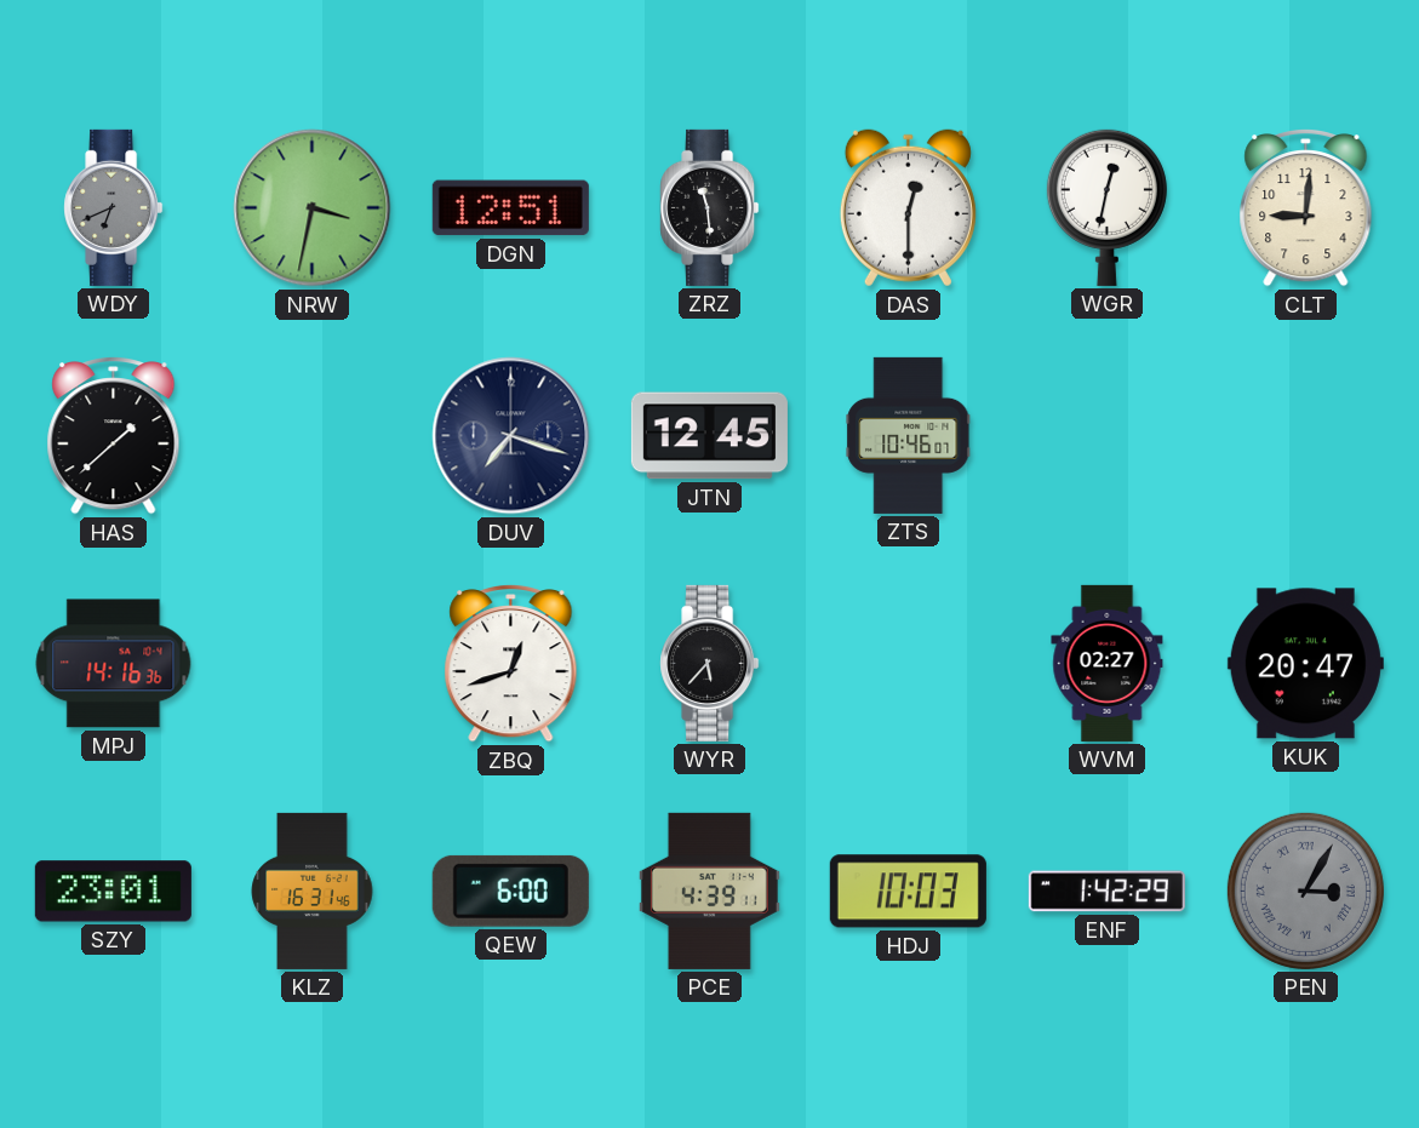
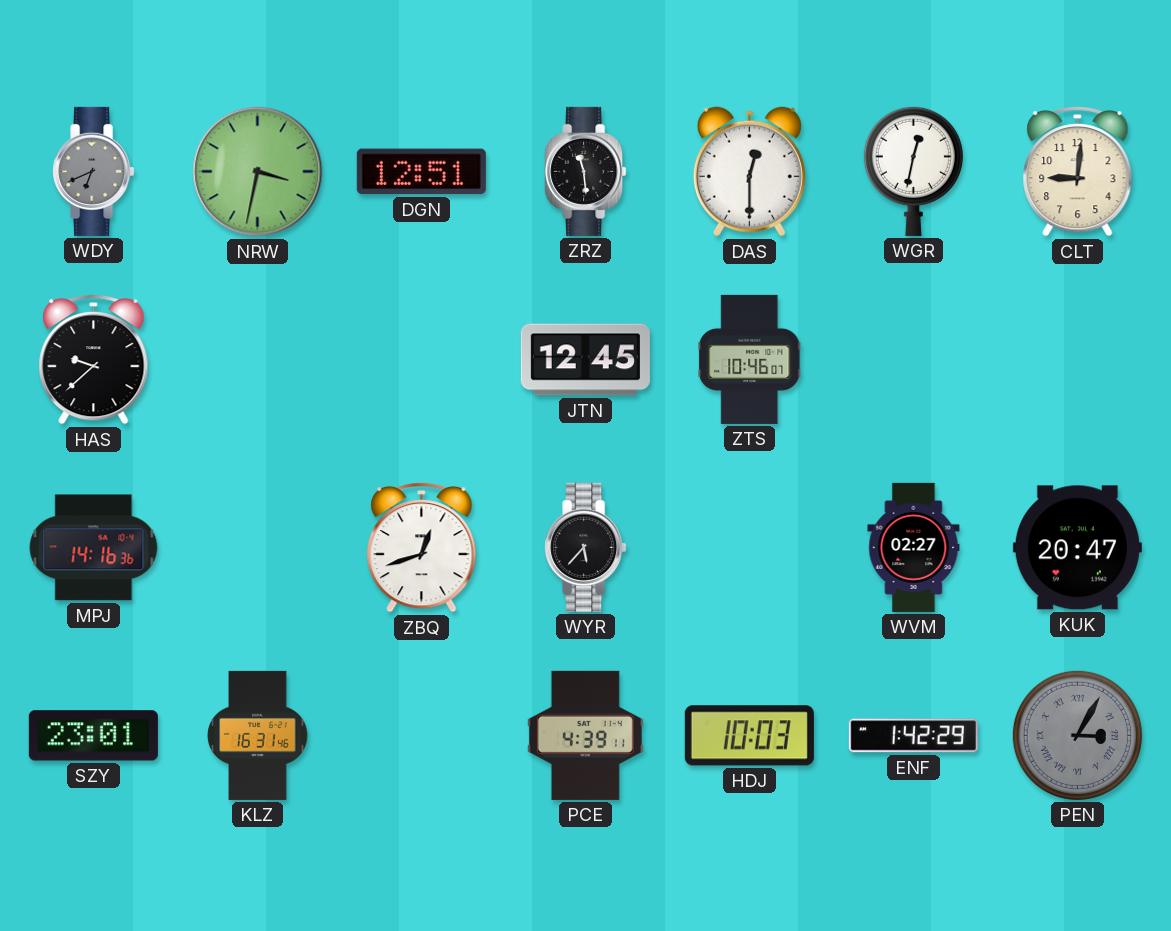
HAS: 1:38 -> 9:38 (94, 359)
DUV: 7:18 -> none (511, 436)
QEW: 6:00 -> none (510, 891)
